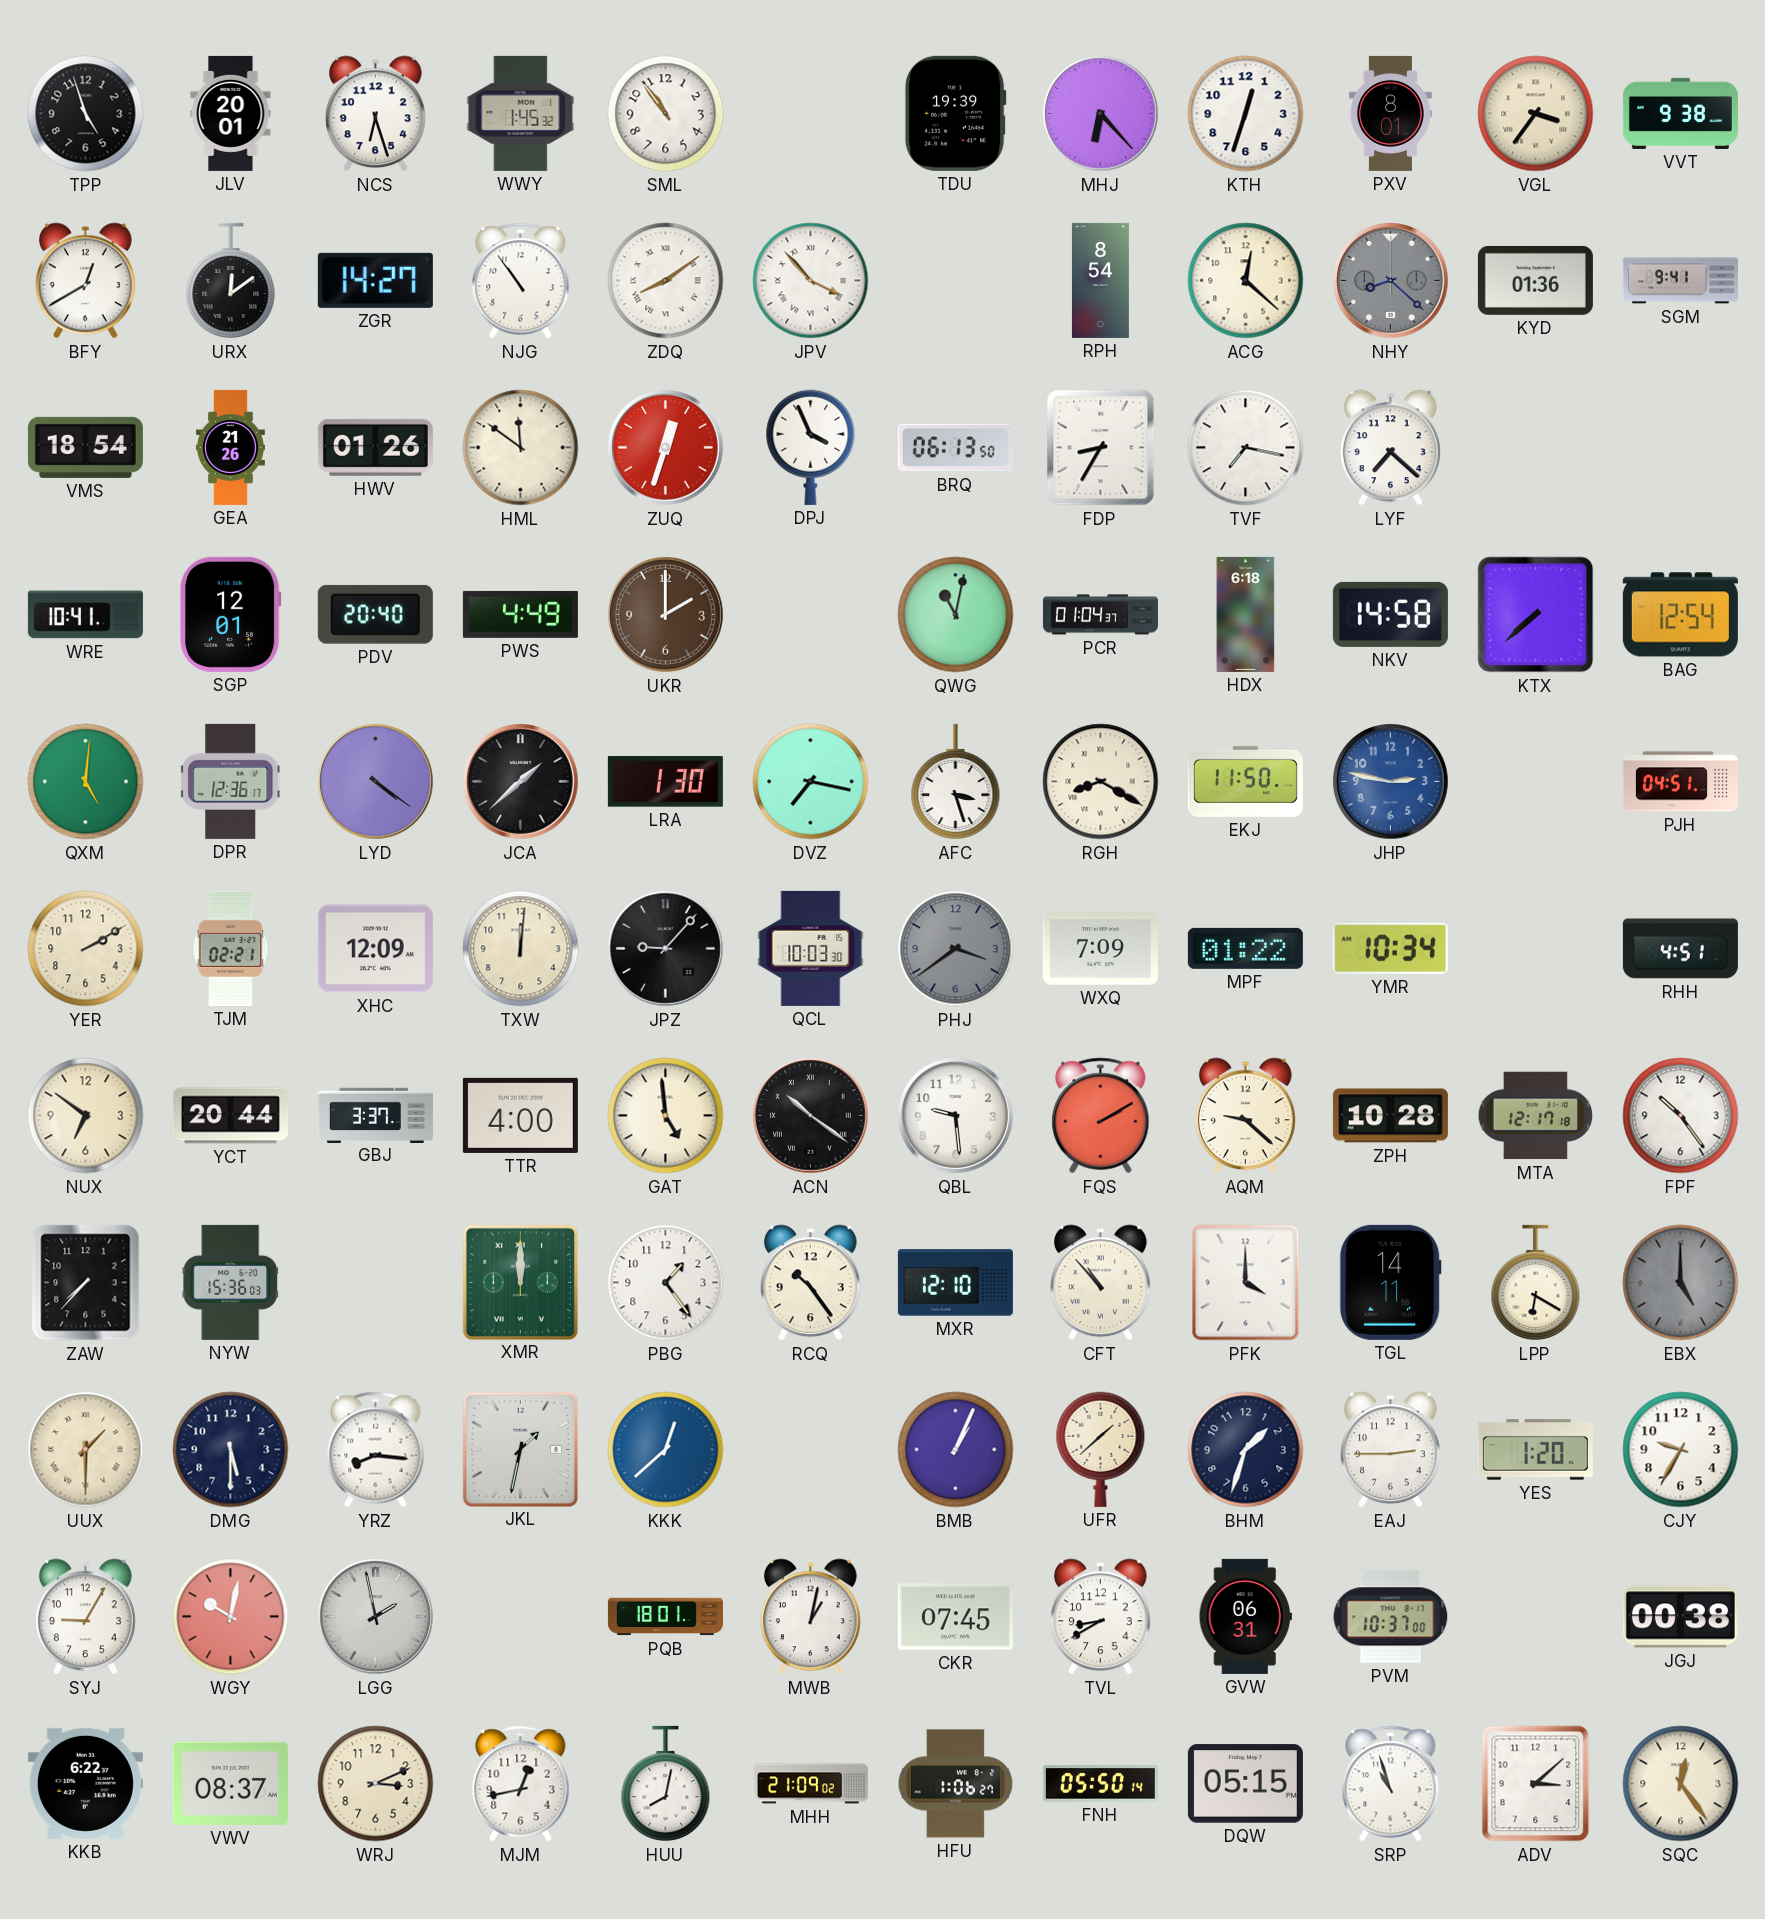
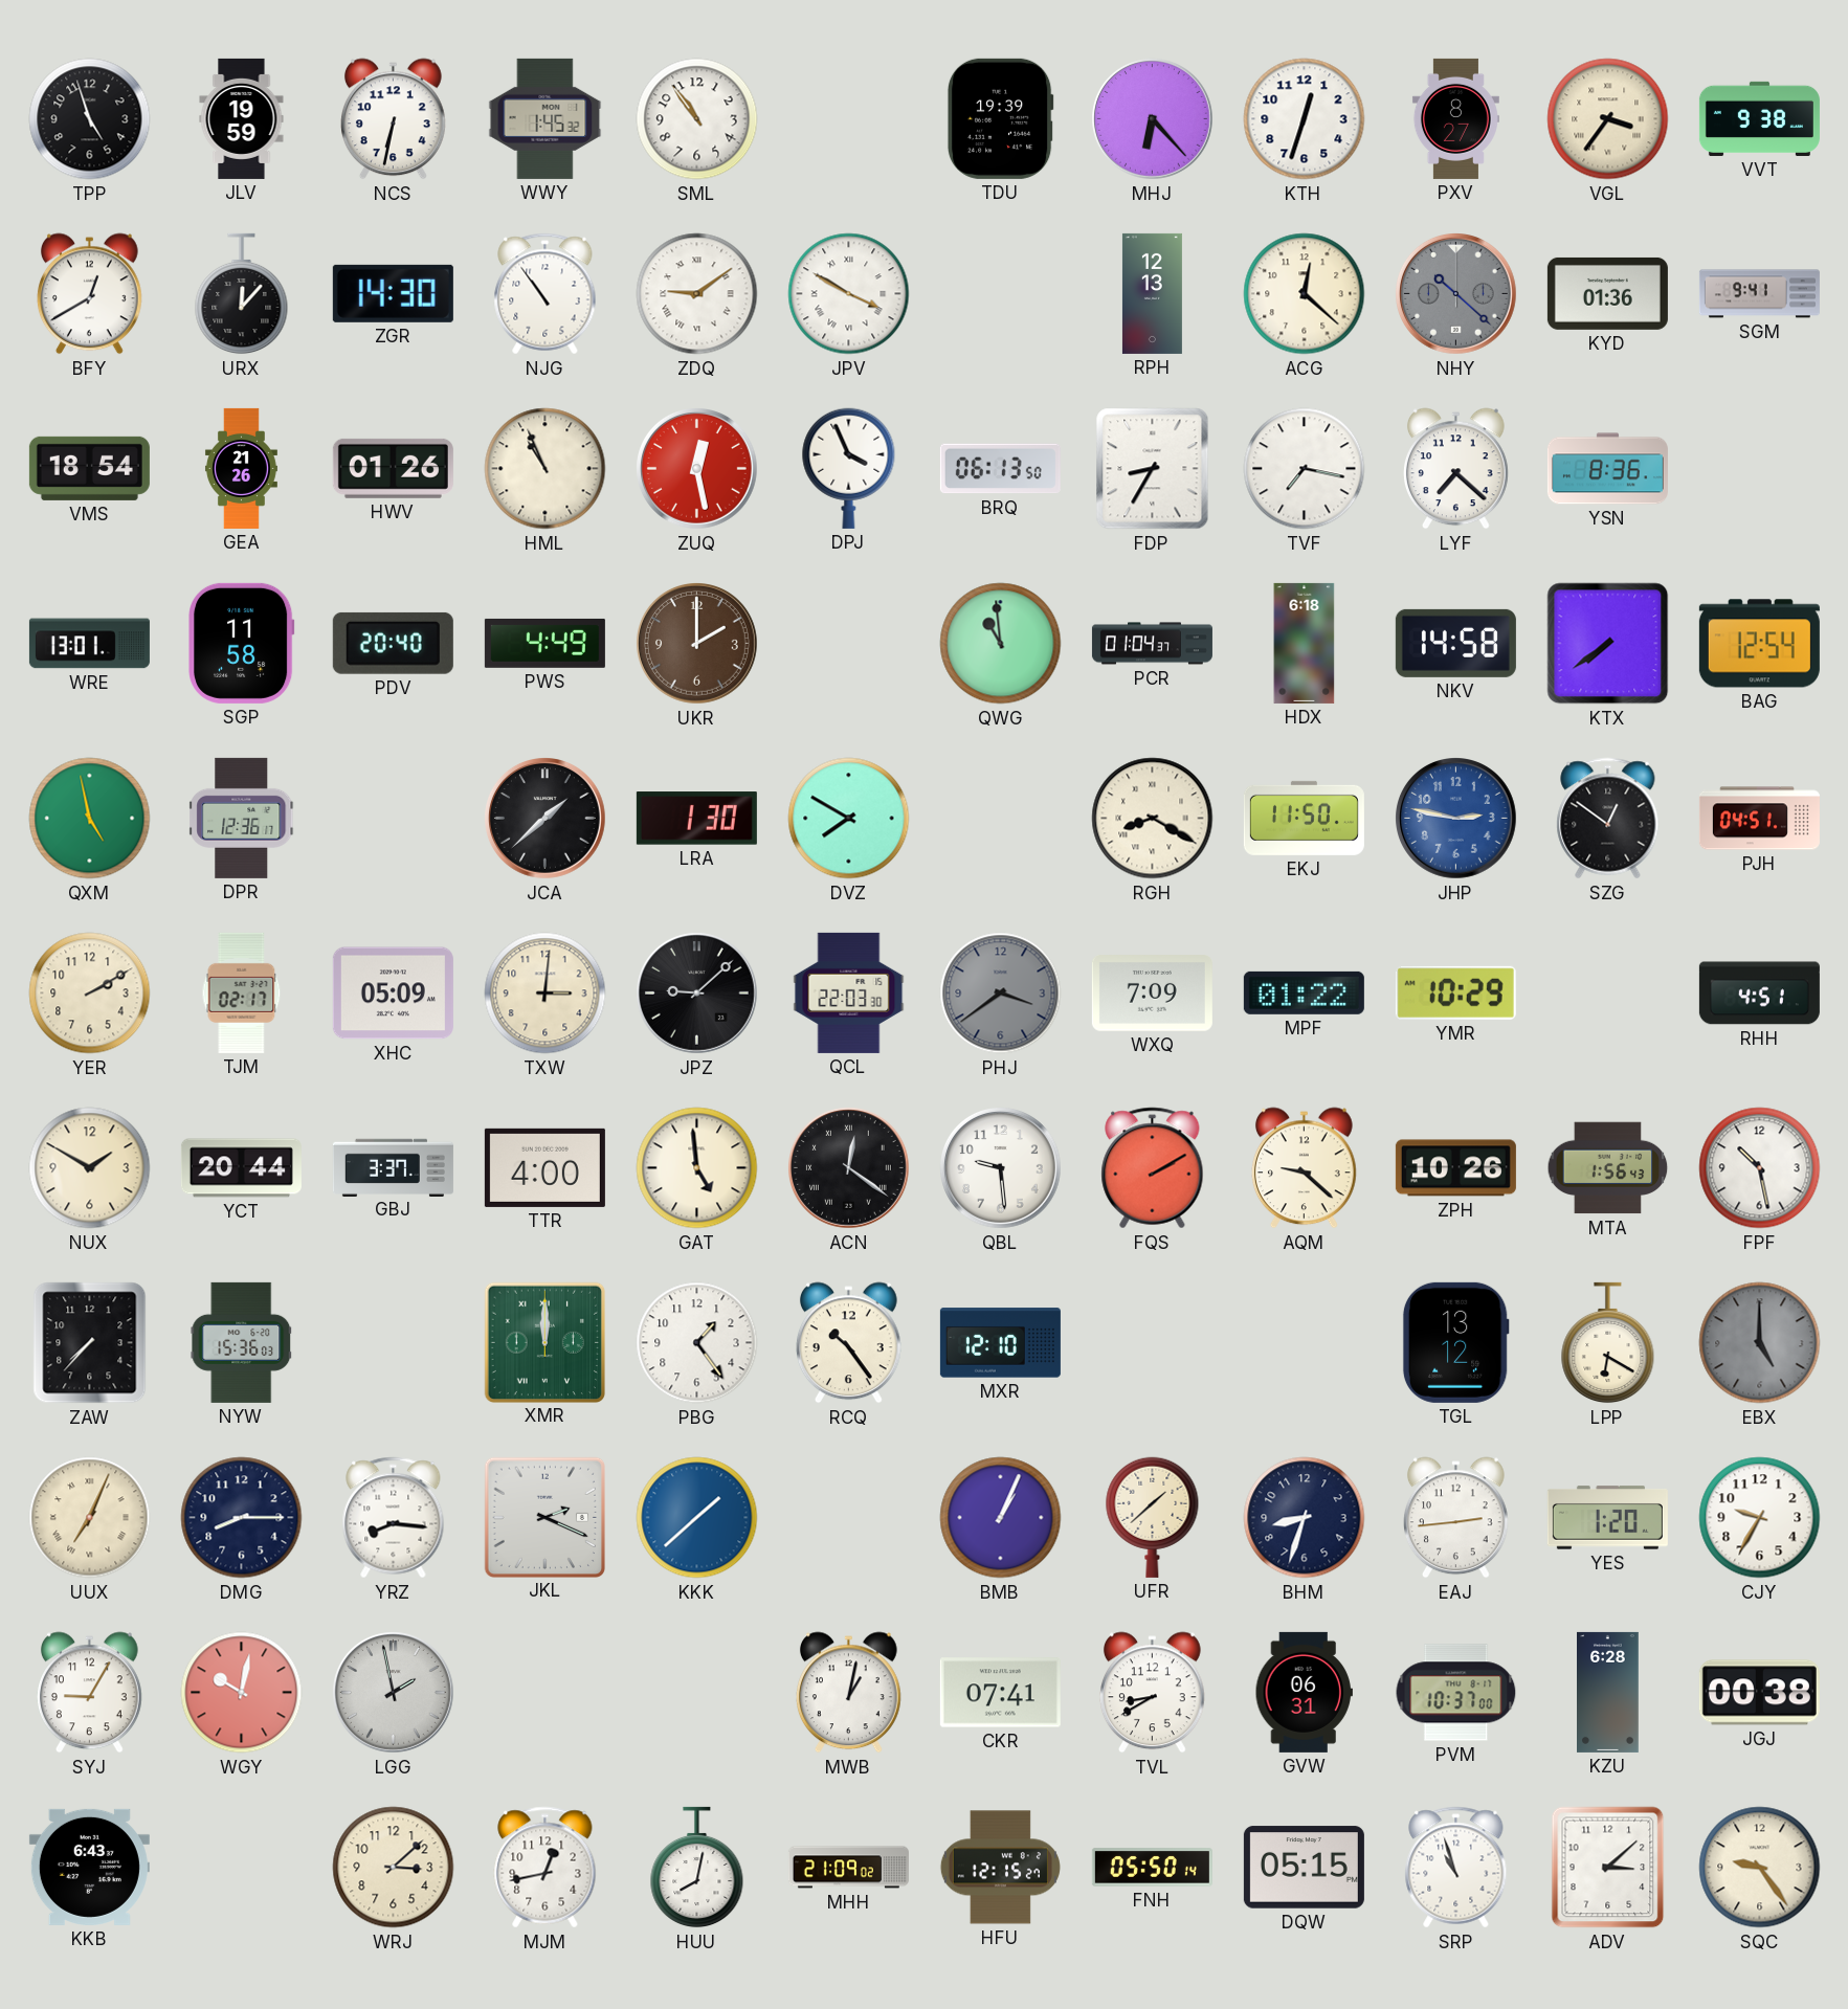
JLV: 20:01 -> 19:59 (242, 118)
NCS: 6:27 -> 6:32 (394, 119)
PXV: 8:01 -> 8:27 (1455, 118)
URX: 12:09 -> 12:07 (242, 294)
ZGR: 14:27 -> 14:30 (393, 293)
ZDQ: 8:09 -> 9:09 (697, 294)
JPV: 3:53 -> 3:50 (849, 294)
RPH: 8:54 -> 12:13 (1152, 293)
NHY: 8:22 -> 10:22 (1456, 294)
HML: 11:51 -> 10:56 (546, 469)
ZUQ: 12:33 -> 12:28 (697, 469)
YSN: none -> 8:36 (1607, 469)
WRE: 10:41 -> 13:01 (89, 644)
SGP: 12:01 -> 11:58 (241, 643)
QWG: 11:02 -> 10:59 (1001, 644)
KTX: 7:38 -> 7:39 (1608, 644)
QXM: 5:01 -> 4:58 (90, 819)
LYD: 4:21 -> none (376, 782)
DVZ: 7:17 -> 7:50 (849, 819)
AFC: 3:27 -> none (956, 782)
SZG: none -> 12:51 (1608, 819)
TJM: 02:21 -> 02:17 (242, 992)
XHC: 12:09 -> 05:09 (393, 994)
TXW: 12:01 -> 3:01 (546, 994)
JPZ: 9:07 -> 9:08 (697, 994)
QCL: 10:03 -> 22:03 (849, 992)
YMR: 10:34 -> 10:29 (1455, 992)
NUX: 6:51 -> 1:50 (90, 1168)
ACN: 10:21 -> 12:21 (849, 1168)
ZPH: 10:28 -> 10:26 (1455, 1168)
MTA: 12:17 -> 1:56 (1608, 1168)
FPF: 10:24 -> 10:28 (1760, 1168)
CFT: 10:53 -> none (1101, 1283)
PFK: 4:00 -> none (1246, 1283)
TGL: 14:11 -> 13:12 (1455, 1342)
UUX: 1:30 -> 7:04 (90, 1518)
DMG: 5:30 -> 8:15 (242, 1518)
JKL: 1:32 -> 2:19 (544, 1517)
KKK: 12:38 -> 1:38 (697, 1518)
BHM: 1:33 -> 8:33 (1305, 1518)
EAJ: 2:45 -> 2:44 (1456, 1518)
PQB: 18:01 -> none (665, 1617)
CKR: 07:45 -> 07:41 (1000, 1693)
KZU: none -> 6:28 (1608, 1692)
KKB: 6:22 -> 6:43 (89, 1867)
VWV: 08:37 -> none (230, 1783)
WRJ: 3:11 -> 3:08 (394, 1868)
HFU: 1:06 -> 12:15 (1000, 1868)
SQC: 12:24 -> 9:24 (1760, 1868)
